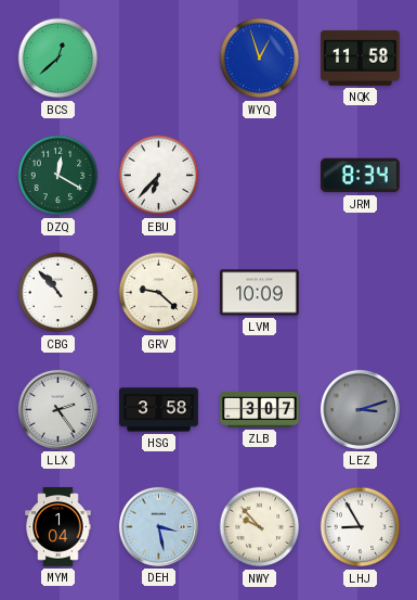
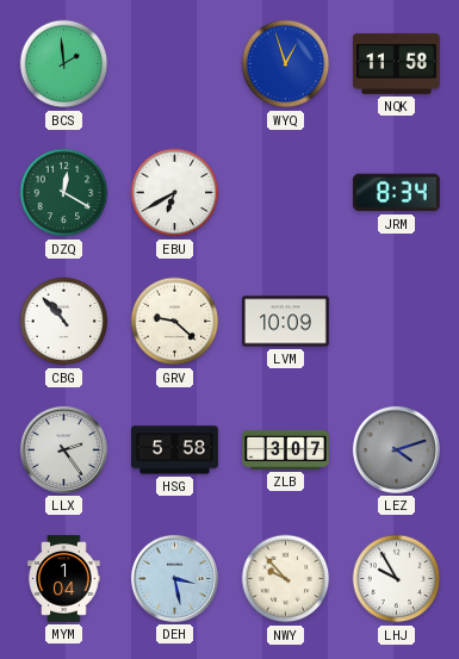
BCS: 12:38 -> 1:59 (64, 64)
EBU: 6:37 -> 6:40 (175, 193)
HSG: 3:58 -> 5:58 (175, 450)
LEZ: 3:12 -> 4:12 (396, 449)
LHJ: 8:55 -> 9:55 (397, 579)
